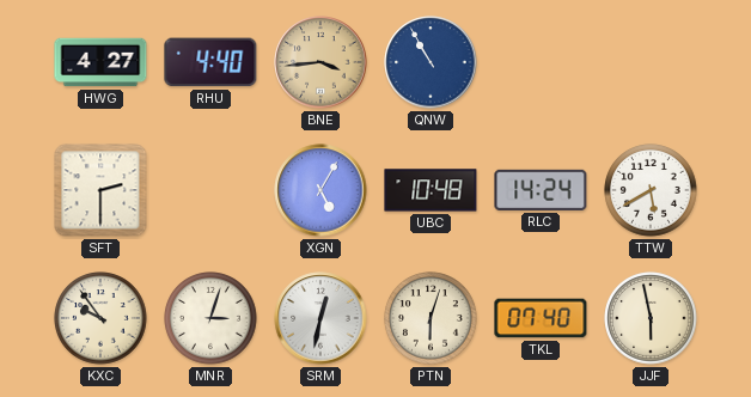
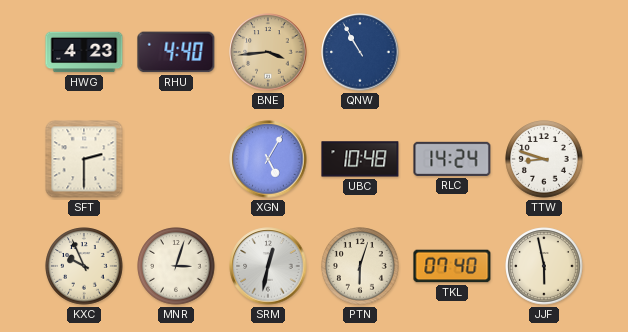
HWG: 4:27 -> 4:23 (84, 52)
TTW: 5:40 -> 8:48 (544, 159)
KXC: 9:54 -> 9:56 (84, 266)
